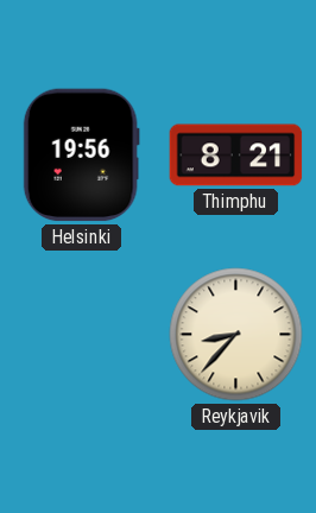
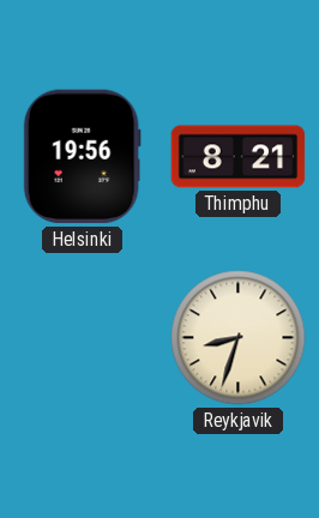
Reykjavik: 8:37 -> 8:33 (239, 338)
